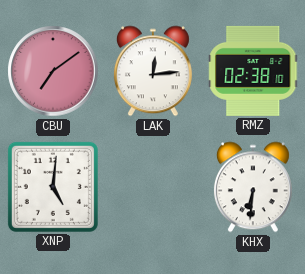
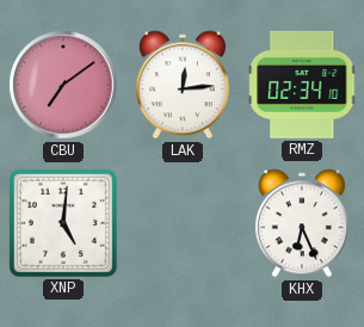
RMZ: 02:38 -> 02:34 (303, 85)
KHX: 6:31 -> 6:26 (302, 223)
